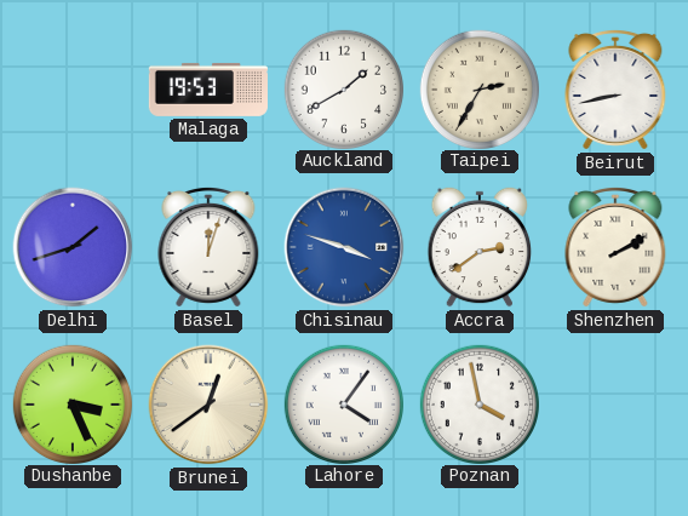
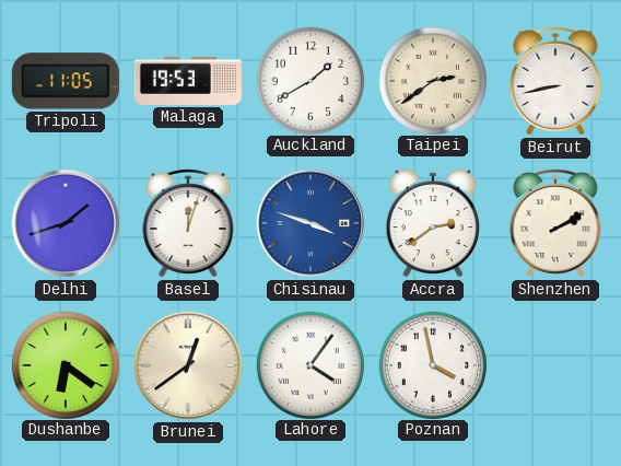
Tripoli: none -> 11:05 (66, 81)
Taipei: 2:35 -> 2:39 (432, 80)
Dushanbe: 3:26 -> 6:21 (65, 364)
